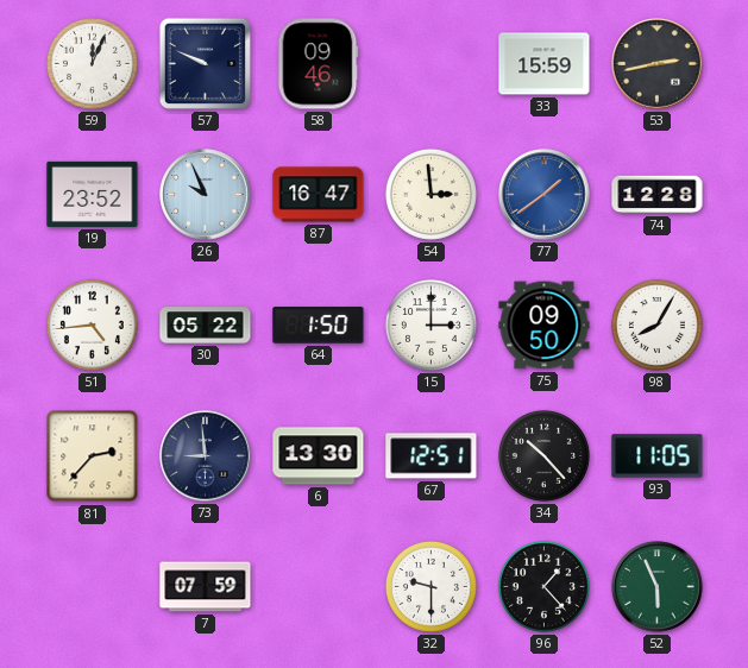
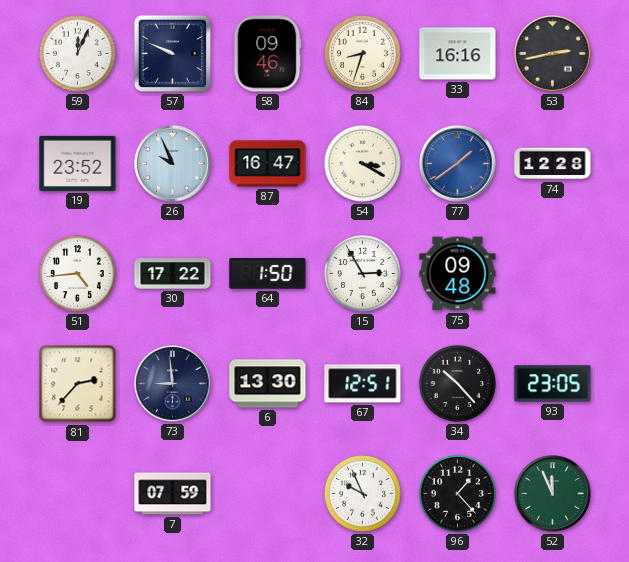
84: none -> 8:33 (362, 53)
33: 15:59 -> 16:16 (458, 54)
54: 2:59 -> 3:20 (362, 163)
30: 05:22 -> 17:22 (173, 274)
15: 3:00 -> 2:55 (362, 273)
75: 09:50 -> 09:48 (458, 274)
98: 8:05 -> none (656, 324)
93: 11:05 -> 23:05 (553, 384)
32: 9:30 -> 9:56 (362, 493)
52: 5:56 -> 11:56 (553, 494)
